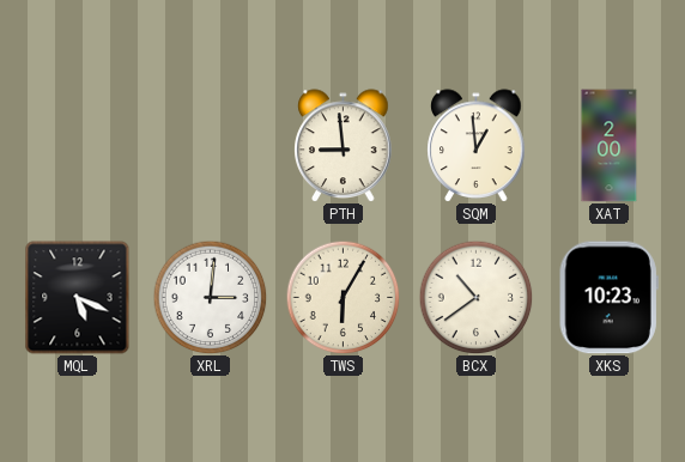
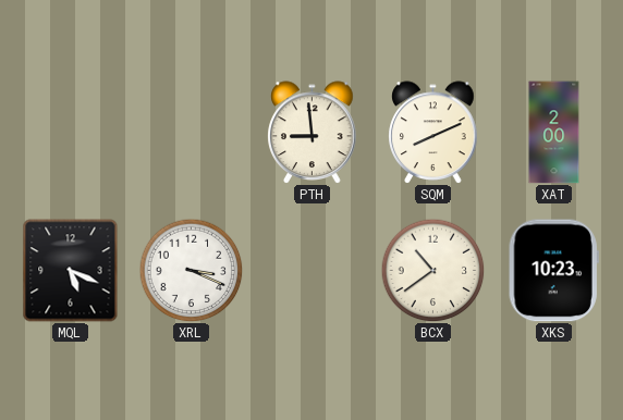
SQM: 12:59 -> 8:11 (433, 133)
XRL: 3:01 -> 3:19 (191, 270)
TWS: 6:05 -> none (342, 297)
